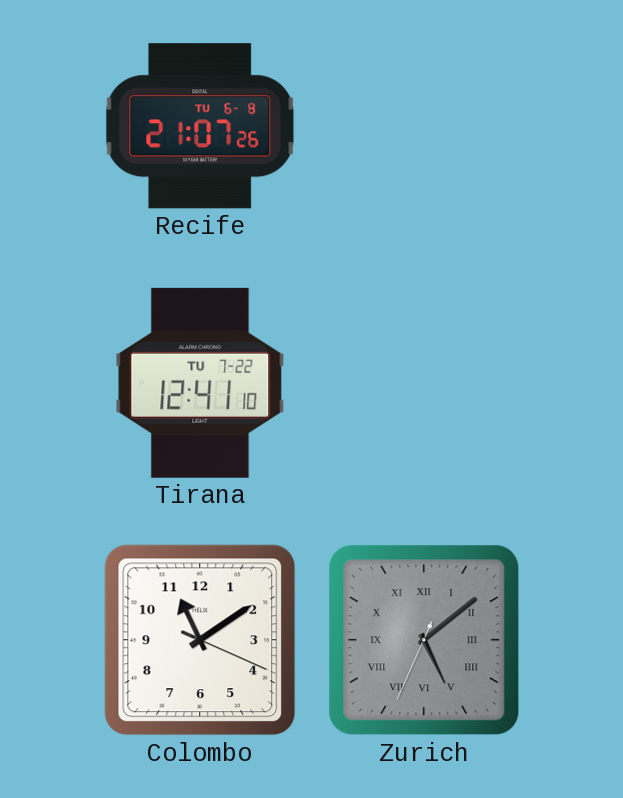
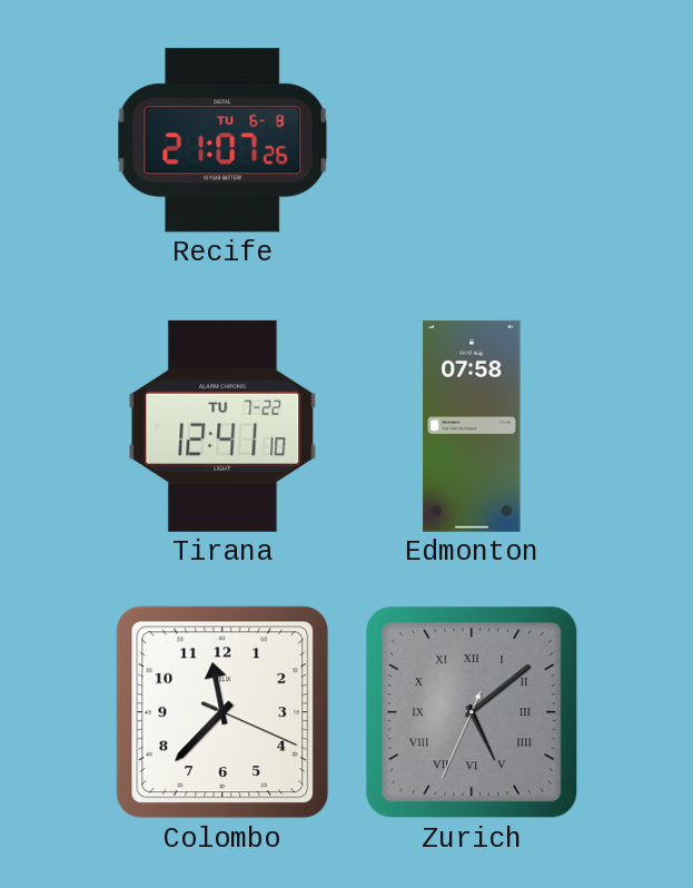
Edmonton: none -> 07:58 (472, 426)
Colombo: 11:09 -> 11:37 (222, 712)
